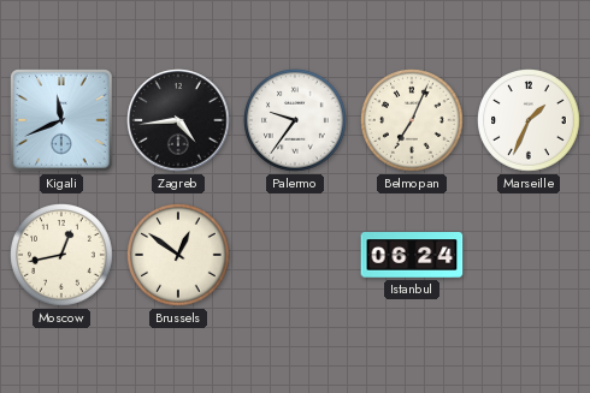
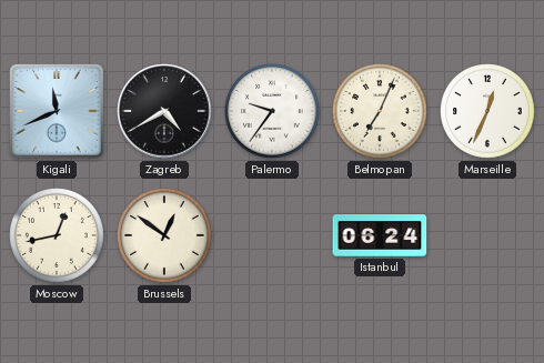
Zagreb: 4:44 -> 4:40 (164, 111)
Marseille: 1:34 -> 12:34 (488, 112)
